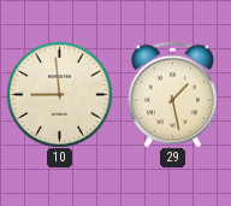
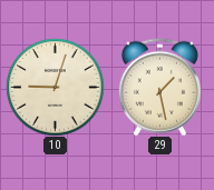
10: 8:59 -> 9:03 (55, 87)
